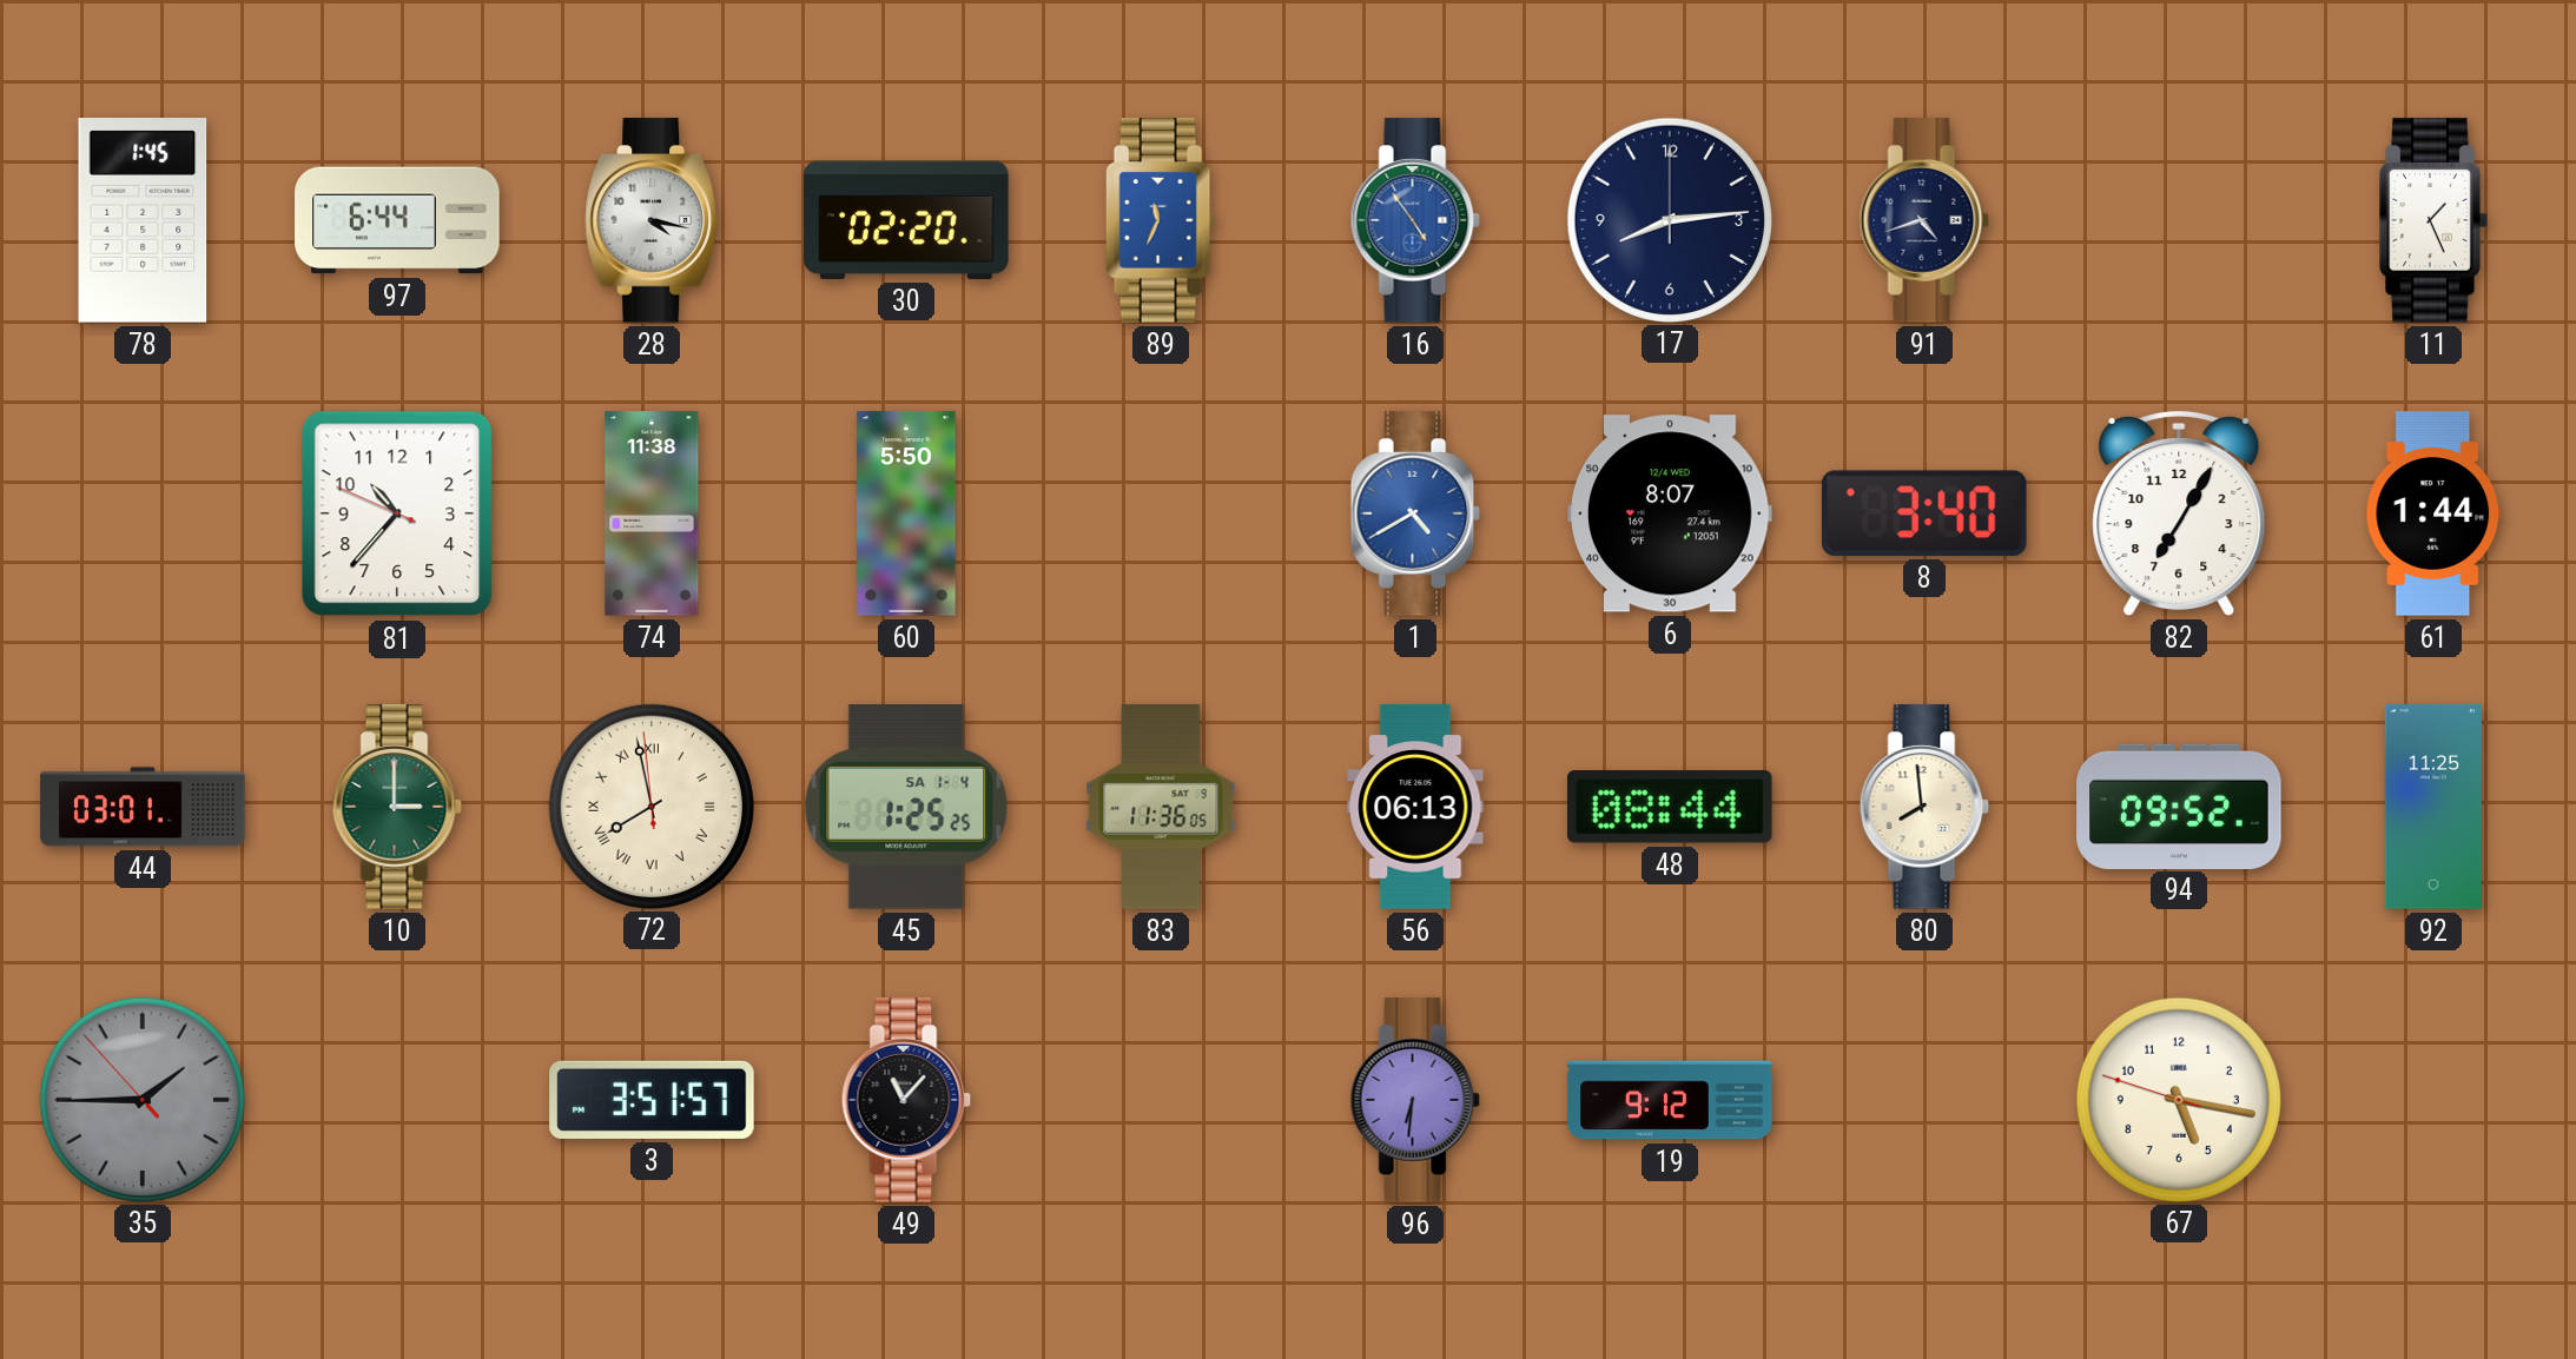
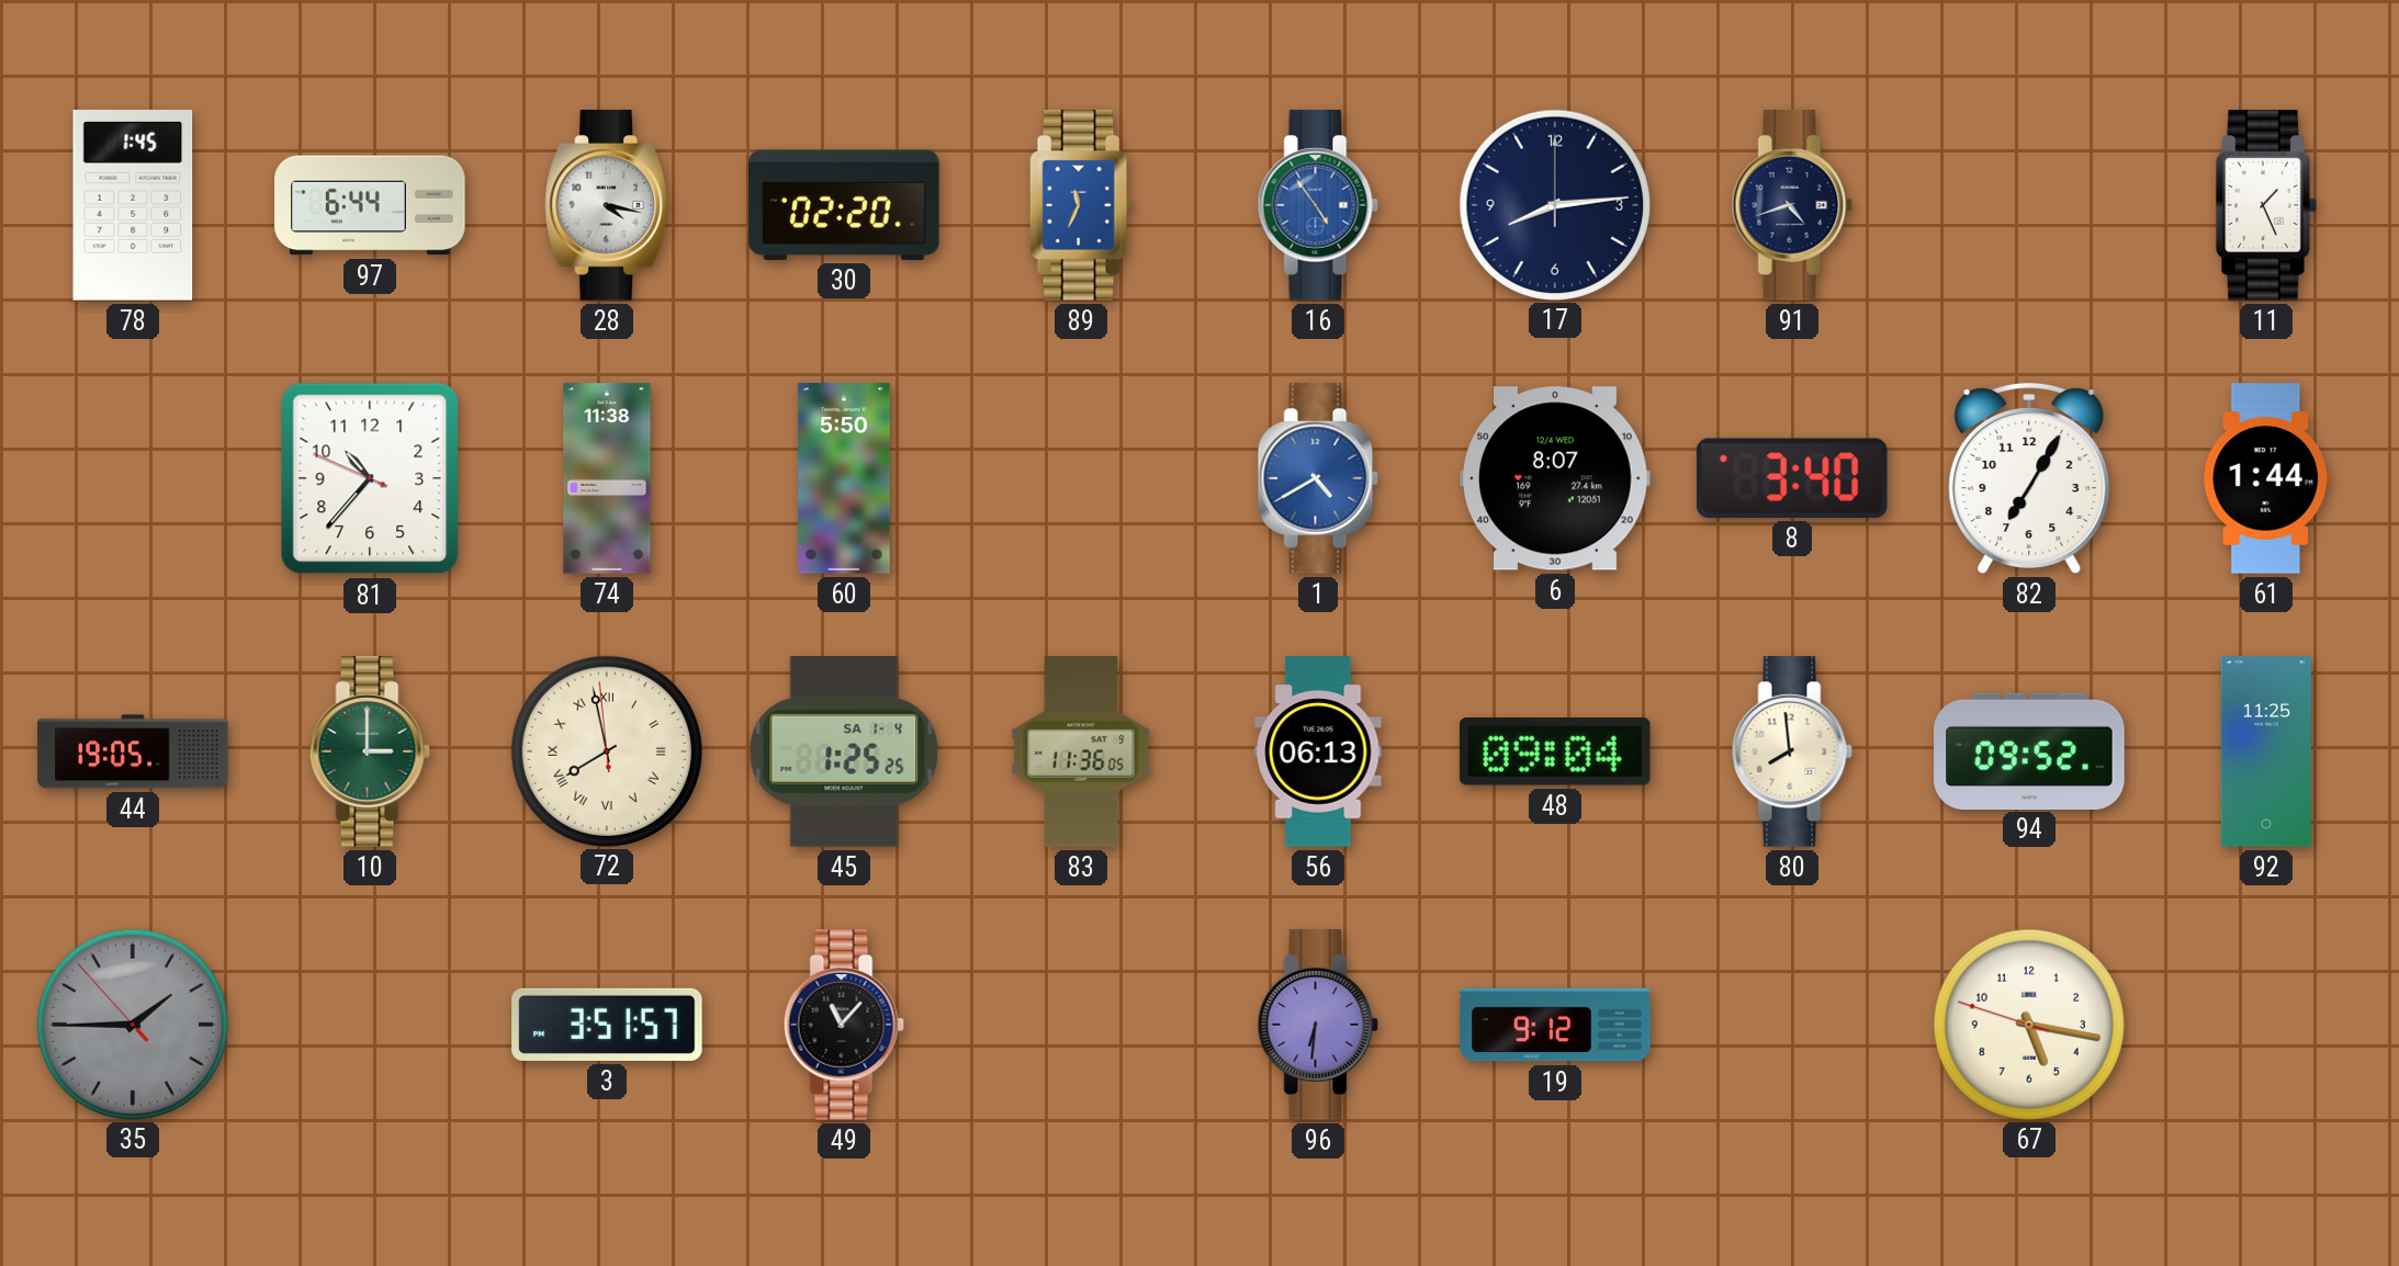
44: 03:01 -> 19:05 (133, 751)
48: 08:44 -> 09:04 (1556, 753)
